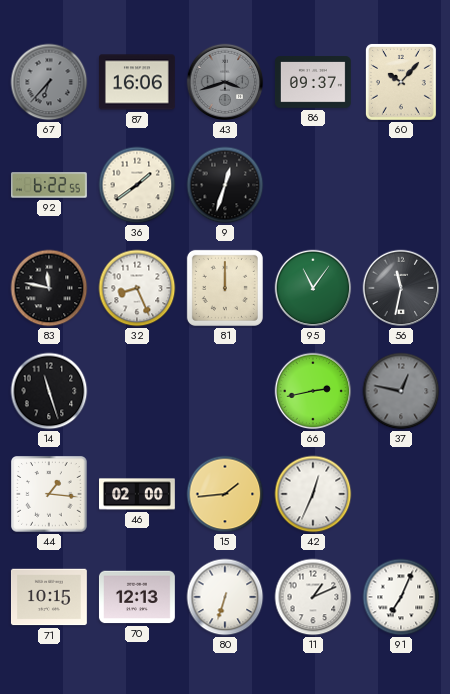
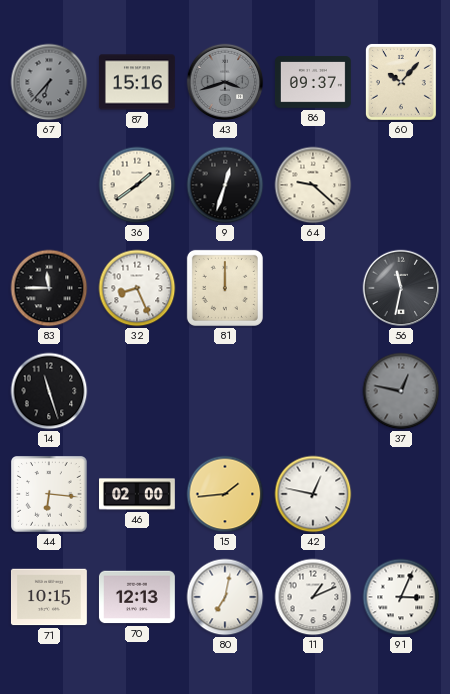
87: 16:06 -> 15:16 (137, 82)
92: 6:22 -> none (50, 185)
64: none -> 9:22 (313, 185)
83: 11:47 -> 11:45 (49, 288)
95: 11:06 -> none (313, 288)
66: 2:43 -> none (313, 391)
44: 1:16 -> 6:16 (49, 494)
42: 12:34 -> 12:47 (313, 494)
80: 6:33 -> 7:02 (225, 597)
91: 7:04 -> 3:04 (401, 597)
